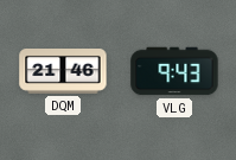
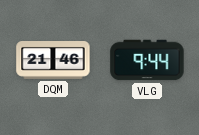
VLG: 9:43 -> 9:44 (147, 60)
